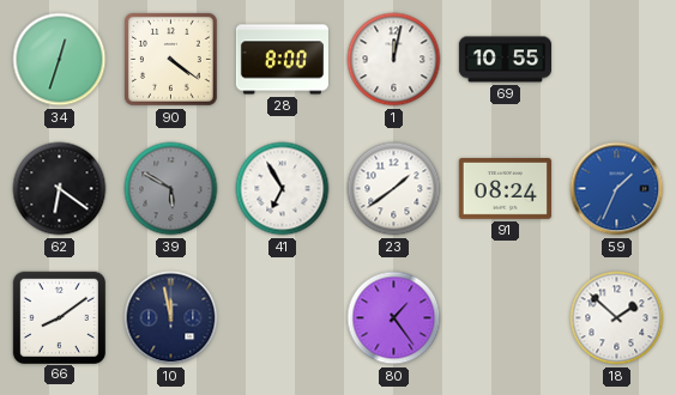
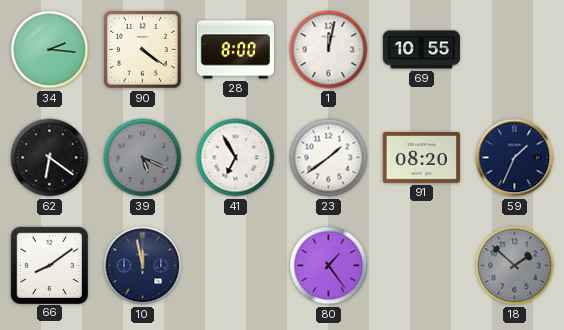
34: 12:33 -> 2:16 (50, 50)
39: 5:50 -> 5:19 (143, 158)
91: 08:24 -> 08:20 (421, 158)
59 dial: blue -> navy (515, 158)
18 dial: white -> grey (515, 266)
